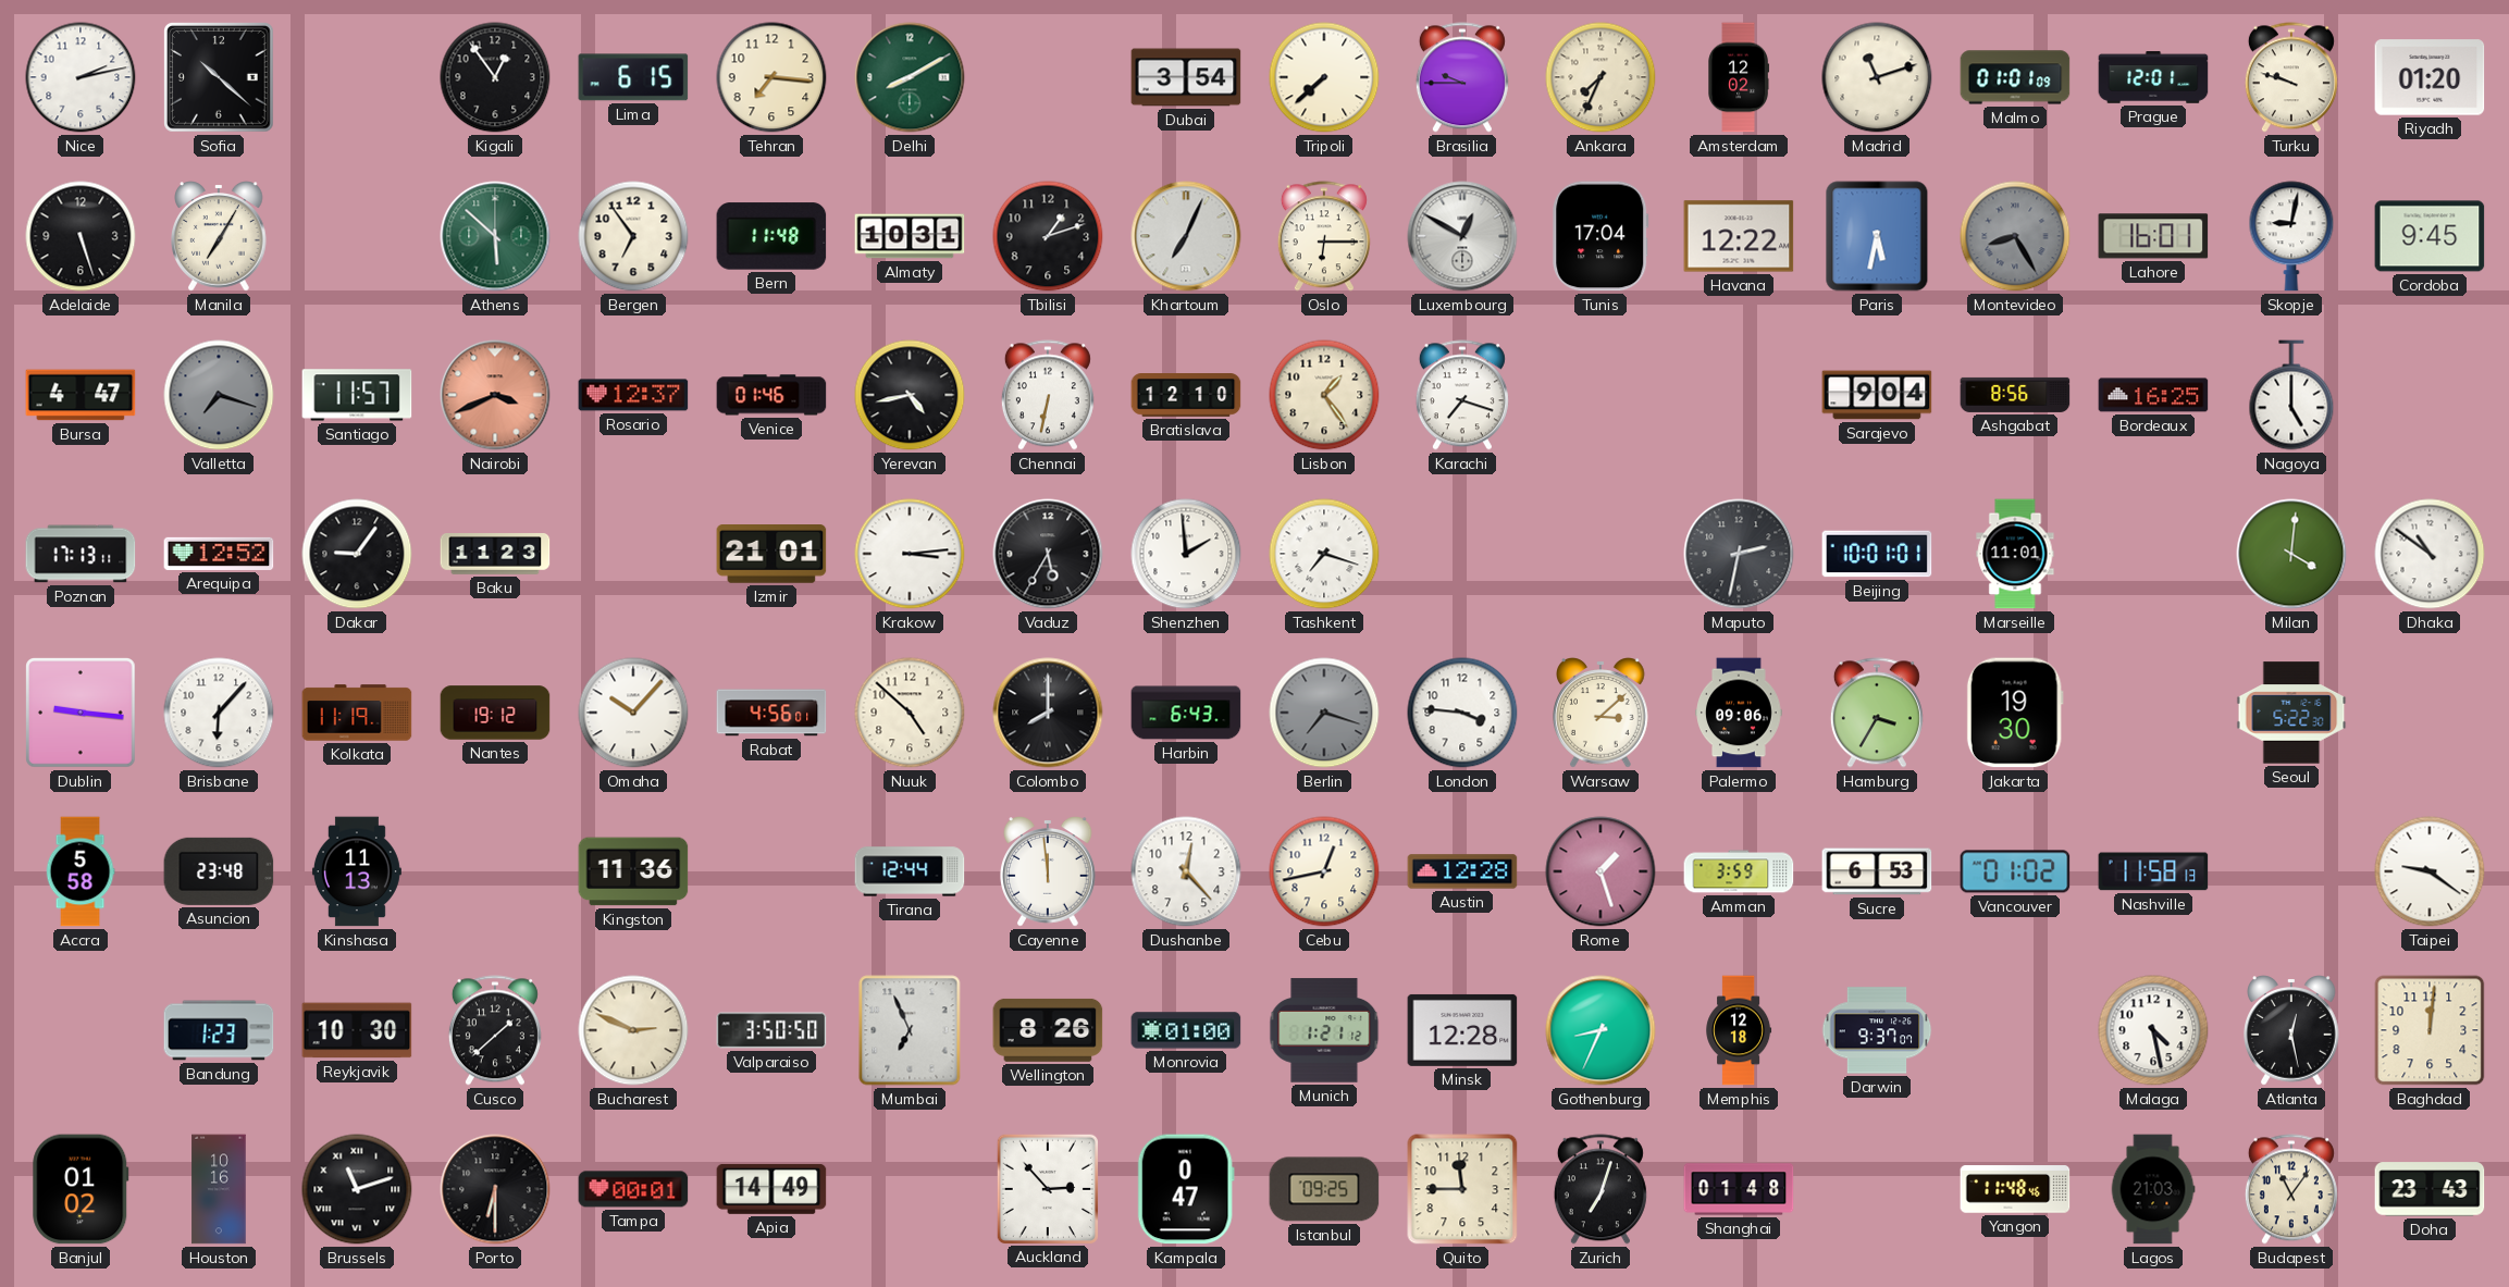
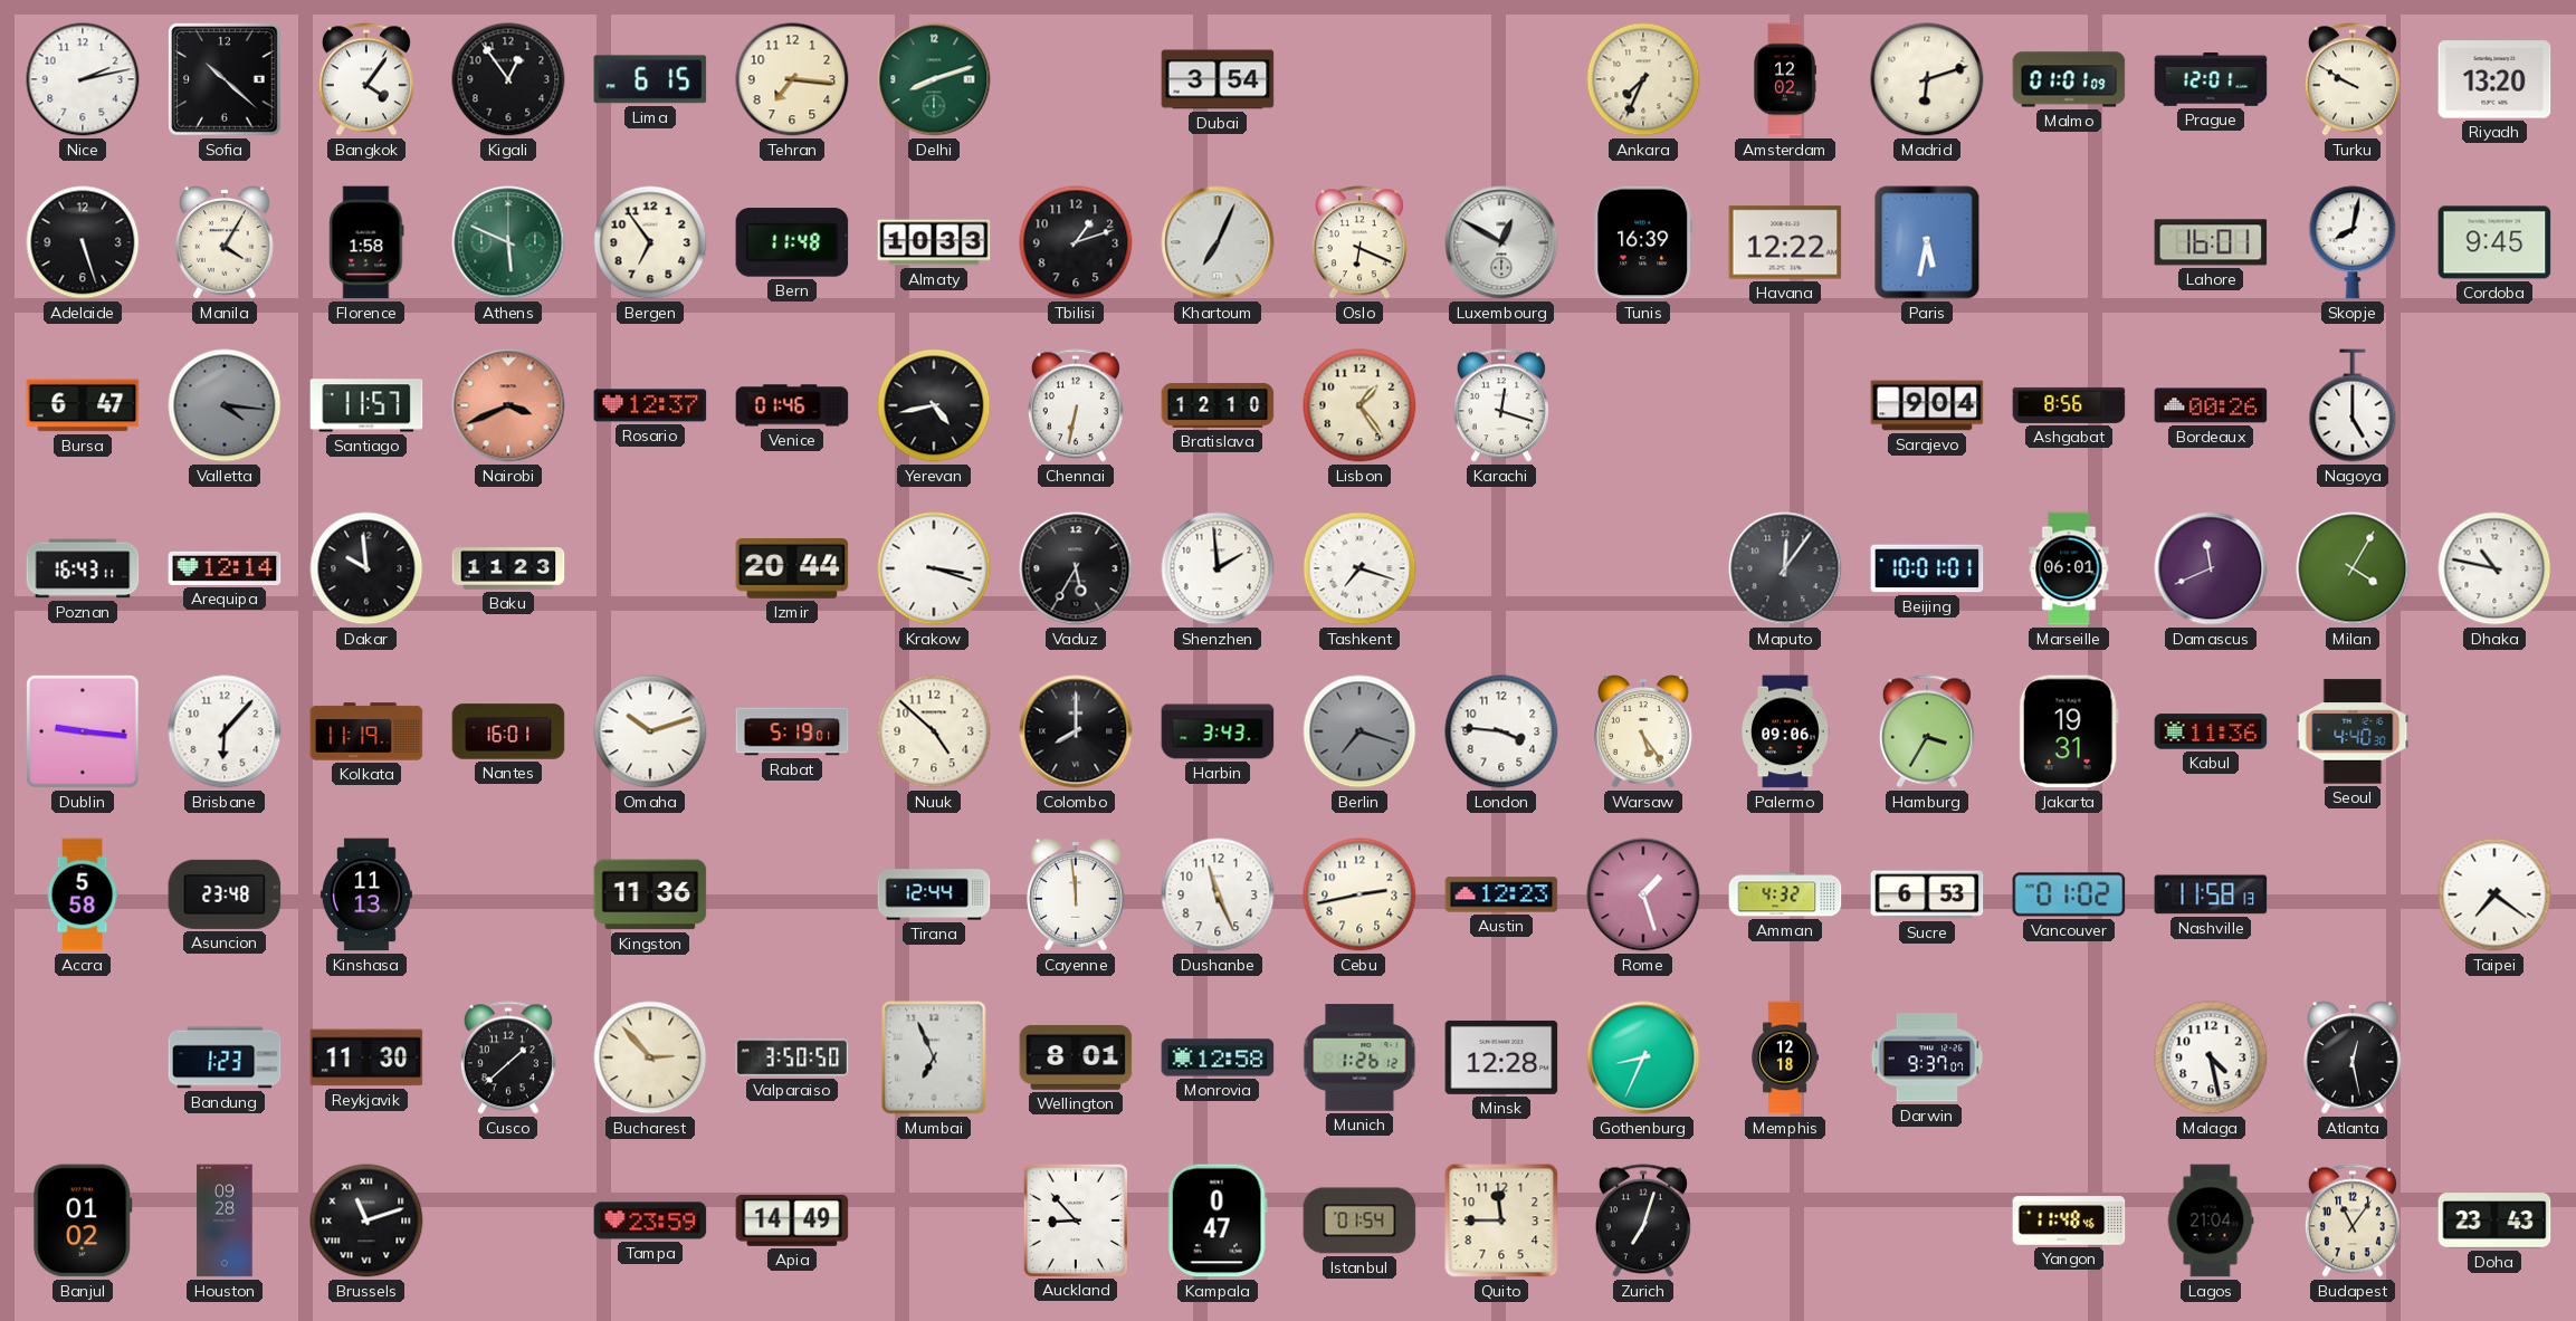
Bangkok: none -> 4:06 (366, 79)
Delhi: 8:10 -> 8:12 (934, 79)
Tripoli: 7:38 -> none (1324, 77)
Brasilia: 9:45 -> none (1462, 77)
Madrid: 11:12 -> 6:12 (1927, 79)
Turku: 9:48 -> 9:50 (2353, 79)
Riyadh: 01:20 -> 13:20 (2494, 79)
Manila: 7:05 -> 4:05 (226, 242)
Florence: none -> 1:58 (366, 242)
Athens: 5:52 -> 5:49 (508, 242)
Almaty: 10:31 -> 10:33 (934, 242)
Oslo: 6:15 -> 6:19 (1359, 242)
Tunis: 17:04 -> 16:39 (1643, 242)
Montevideo: 8:25 -> none (2015, 236)
Skopje: 9:02 -> 8:02 (2353, 242)
Bursa: 4:47 -> 6:47 (83, 405)
Valletta: 7:18 -> 4:16 (225, 405)
Karachi: 7:18 -> 12:18 (1501, 405)
Bordeaux: 16:25 -> 00:26 (2211, 405)
Poznan: 17:13 -> 16:43 (83, 568)
Arequipa: 12:52 -> 12:14 (225, 568)
Dakar: 9:06 -> 9:59 (366, 568)
Izmir: 21:01 -> 20:44 (792, 569)
Krakow: 3:14 -> 3:18 (934, 568)
Maputo: 2:32 -> 12:06 (1785, 568)
Marseille: 11:01 -> 06:01 (2069, 568)
Damascus: none -> 11:41 (2211, 568)
Milan: 4:01 -> 4:05 (2353, 568)
Dhaka: 10:51 -> 10:47 (2494, 568)
Nantes: 19:12 -> 16:01 (508, 731)
Omaha: 10:07 -> 10:12 (650, 731)
Rabat: 4:56 -> 5:19 (792, 731)
Harbin: 6:43 -> 3:43 (1218, 731)
Warsaw: 3:08 -> 5:24 (1644, 731)
Jakarta: 19:30 -> 19:31 (2069, 731)
Kabul: none -> 11:36 (2211, 731)
Seoul: 5:22 -> 4:40 (2353, 731)
Dushanbe: 12:23 -> 11:26 (1218, 894)
Cebu: 12:43 -> 2:43 (1359, 894)
Austin: 12:28 -> 12:23 (1501, 894)
Amman: 3:59 -> 4:32 (1785, 894)
Taipei: 9:21 -> 7:21 (2494, 894)
Reykjavik: 10:30 -> 11:30 (366, 1057)
Bucharest: 2:49 -> 2:53 (650, 1057)
Wellington: 8:26 -> 8:01 (1076, 1057)
Monrovia: 01:00 -> 12:58 (1218, 1057)
Munich: 1:21 -> 1:26 (1359, 1057)
Baghdad: 12:01 -> none (2430, 1030)
Houston: 10:16 -> 09:28 (225, 1221)
Porto: 6:30 -> none (495, 1189)
Tampa: 00:01 -> 23:59 (650, 1221)
Auckland: 2:53 -> 8:53 (1075, 1219)
Istanbul: 09:25 -> 01:54 (1359, 1221)
Shanghai: 01:48 -> none (1739, 1189)
Lagos: 21:03 -> 21:04 (2211, 1221)
